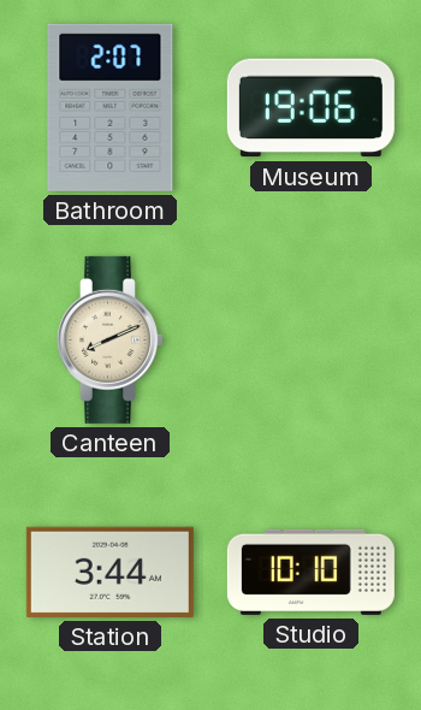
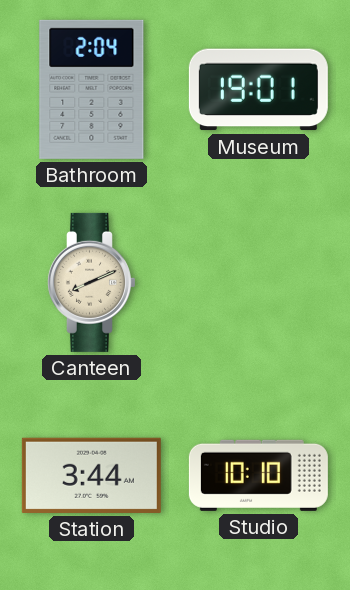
Bathroom: 2:07 -> 2:04 (92, 89)
Museum: 19:06 -> 19:01 (258, 90)
